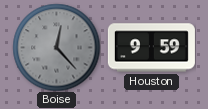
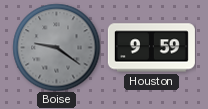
Boise: 12:23 -> 9:21 (56, 47)
